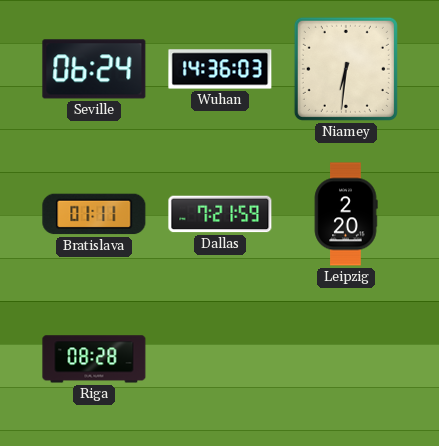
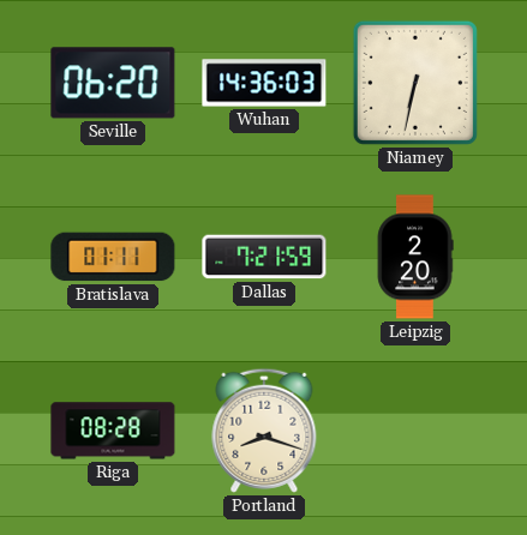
Seville: 06:24 -> 06:20 (113, 83)
Niamey: 6:31 -> 6:32 (415, 83)
Portland: none -> 8:18 (264, 431)
